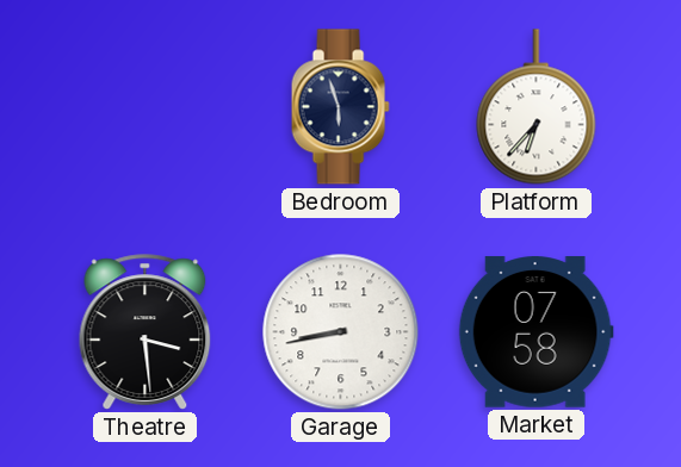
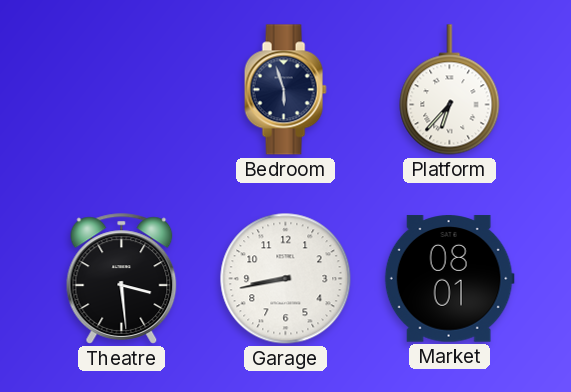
Market: 07:58 -> 08:01 (449, 279)
